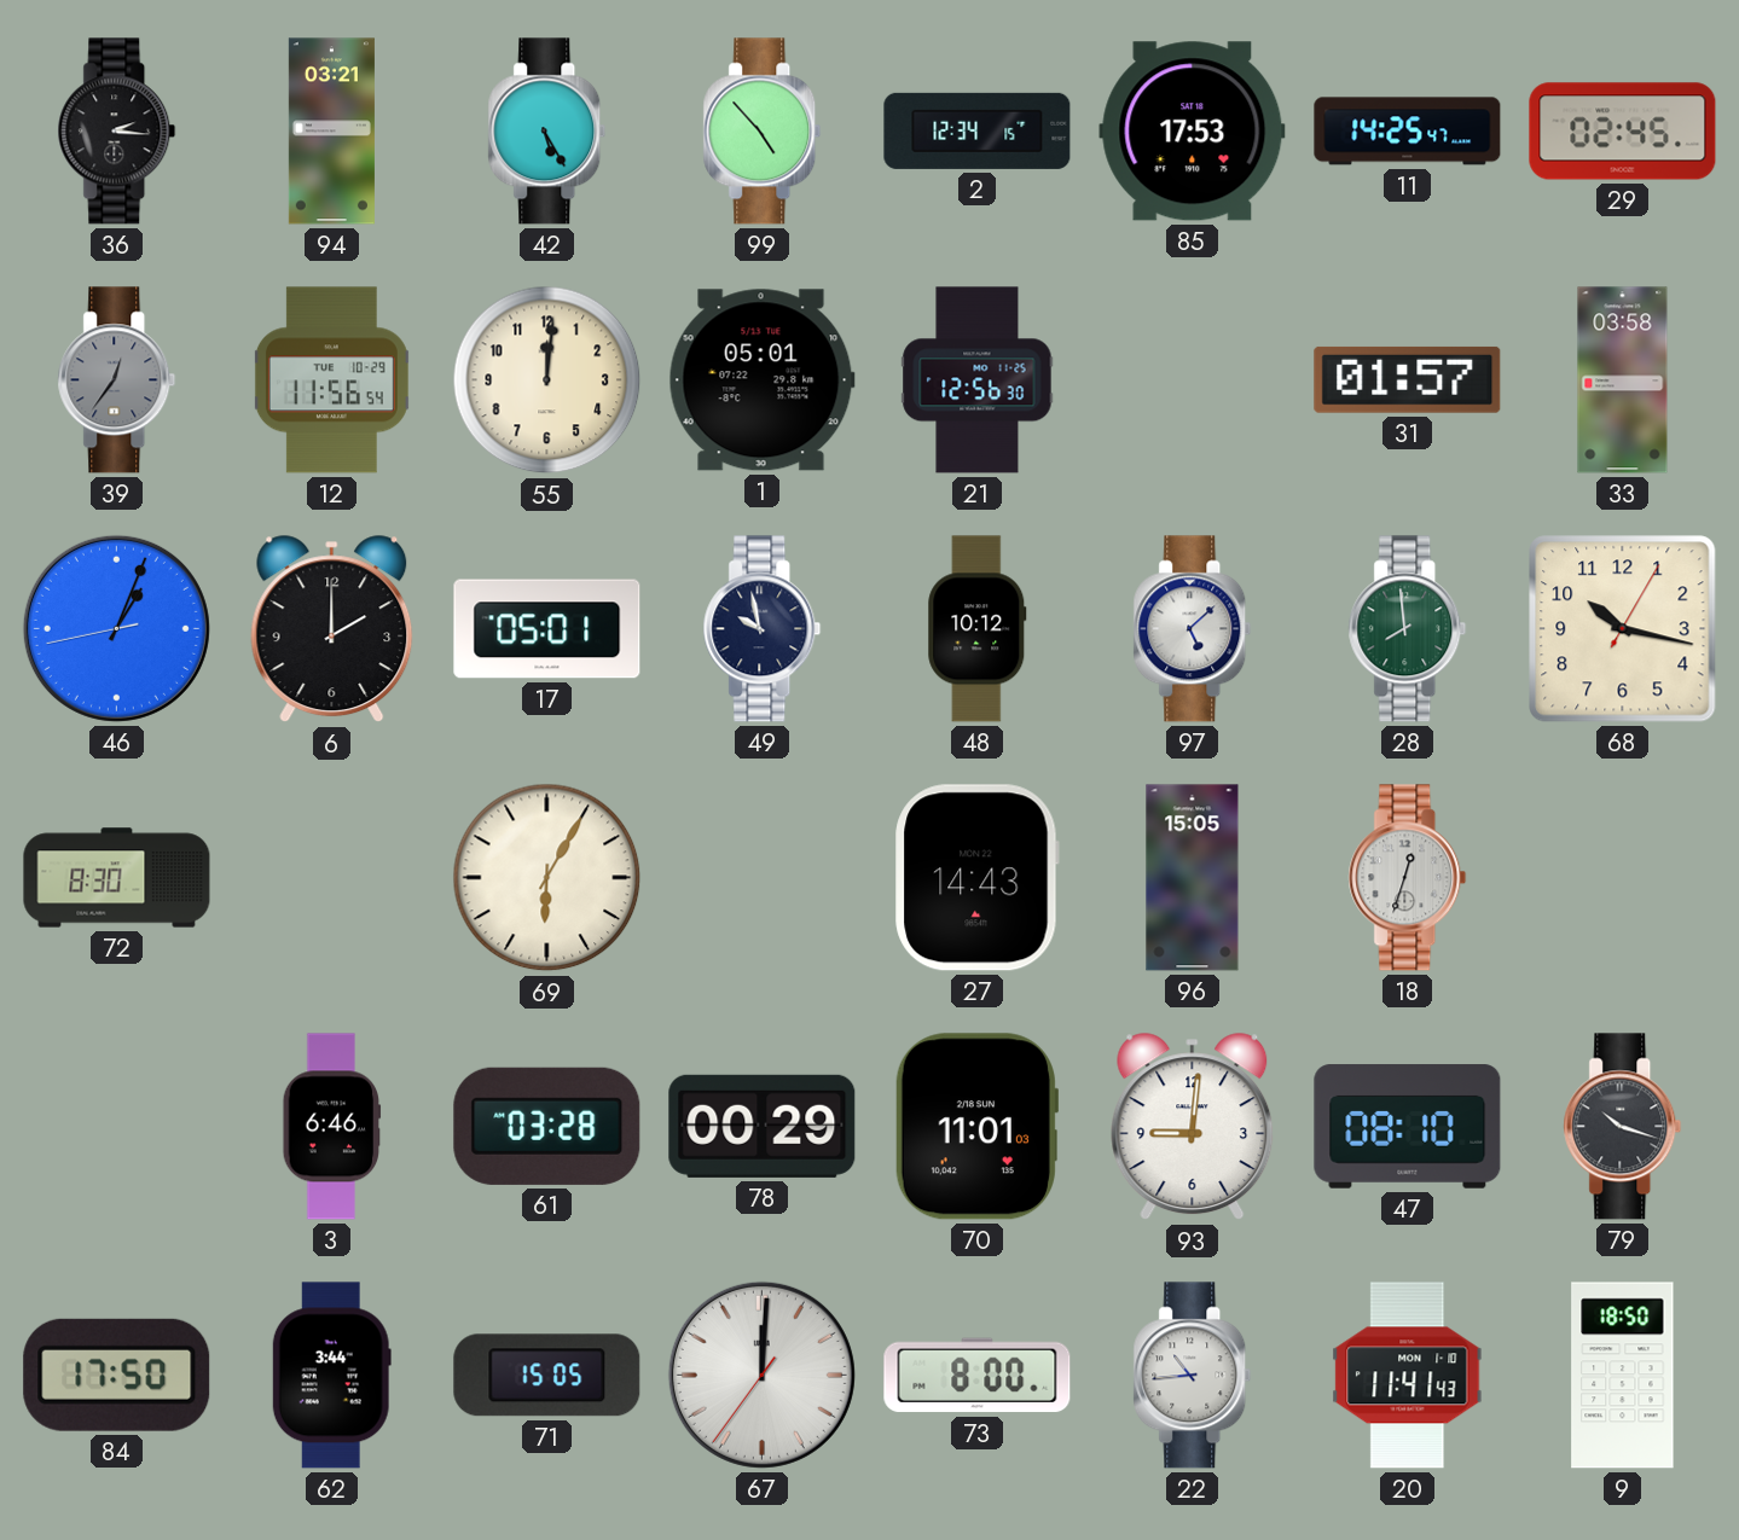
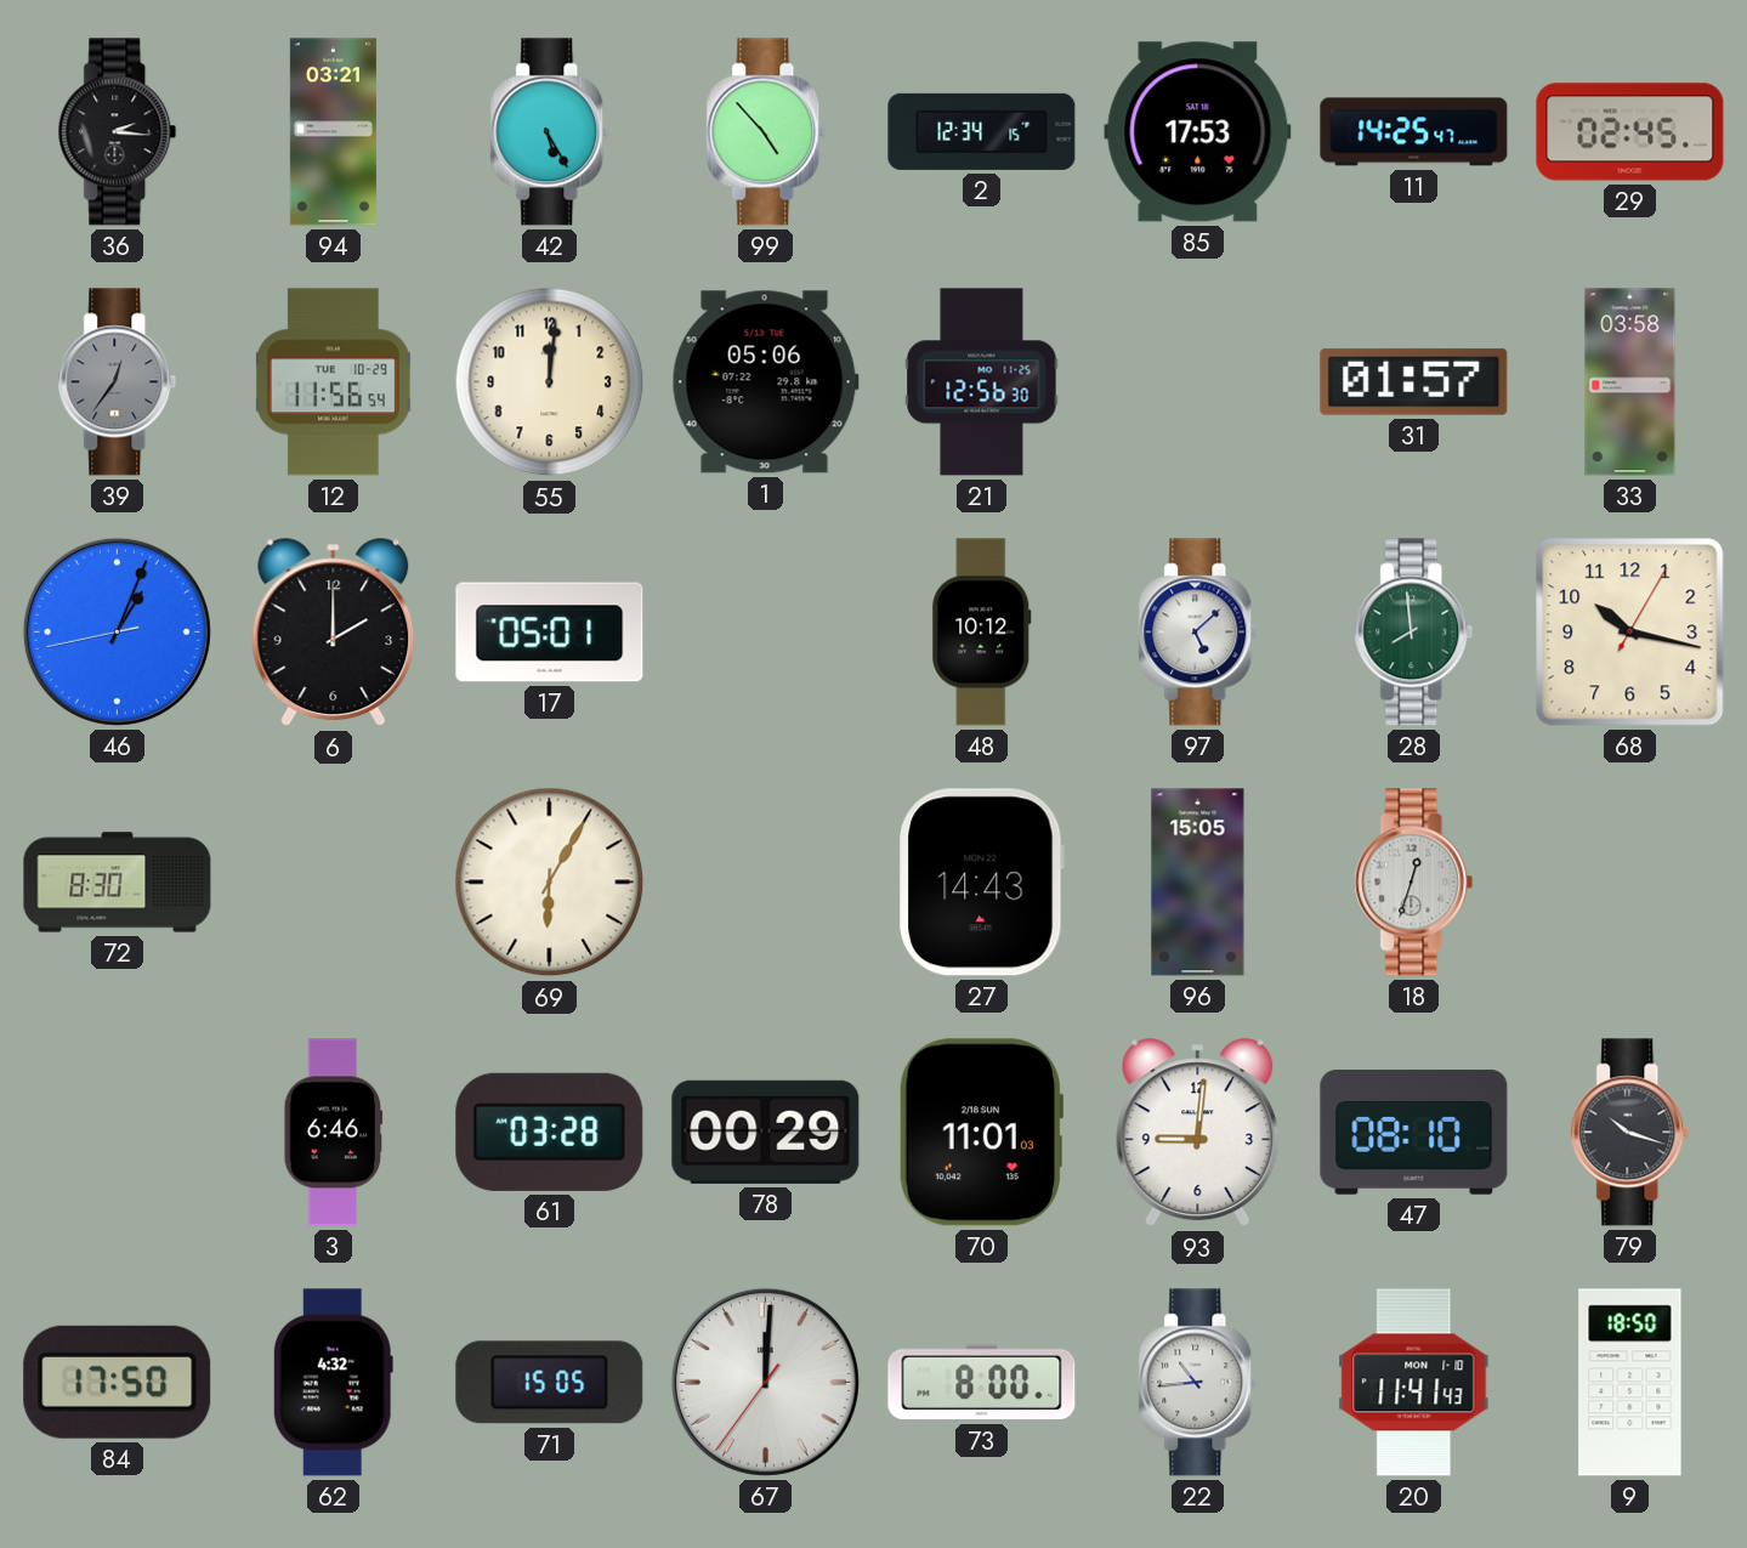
1: 05:01 -> 05:06 (765, 382)
49: 9:58 -> none (763, 629)
62: 3:44 -> 4:32 (333, 1383)
